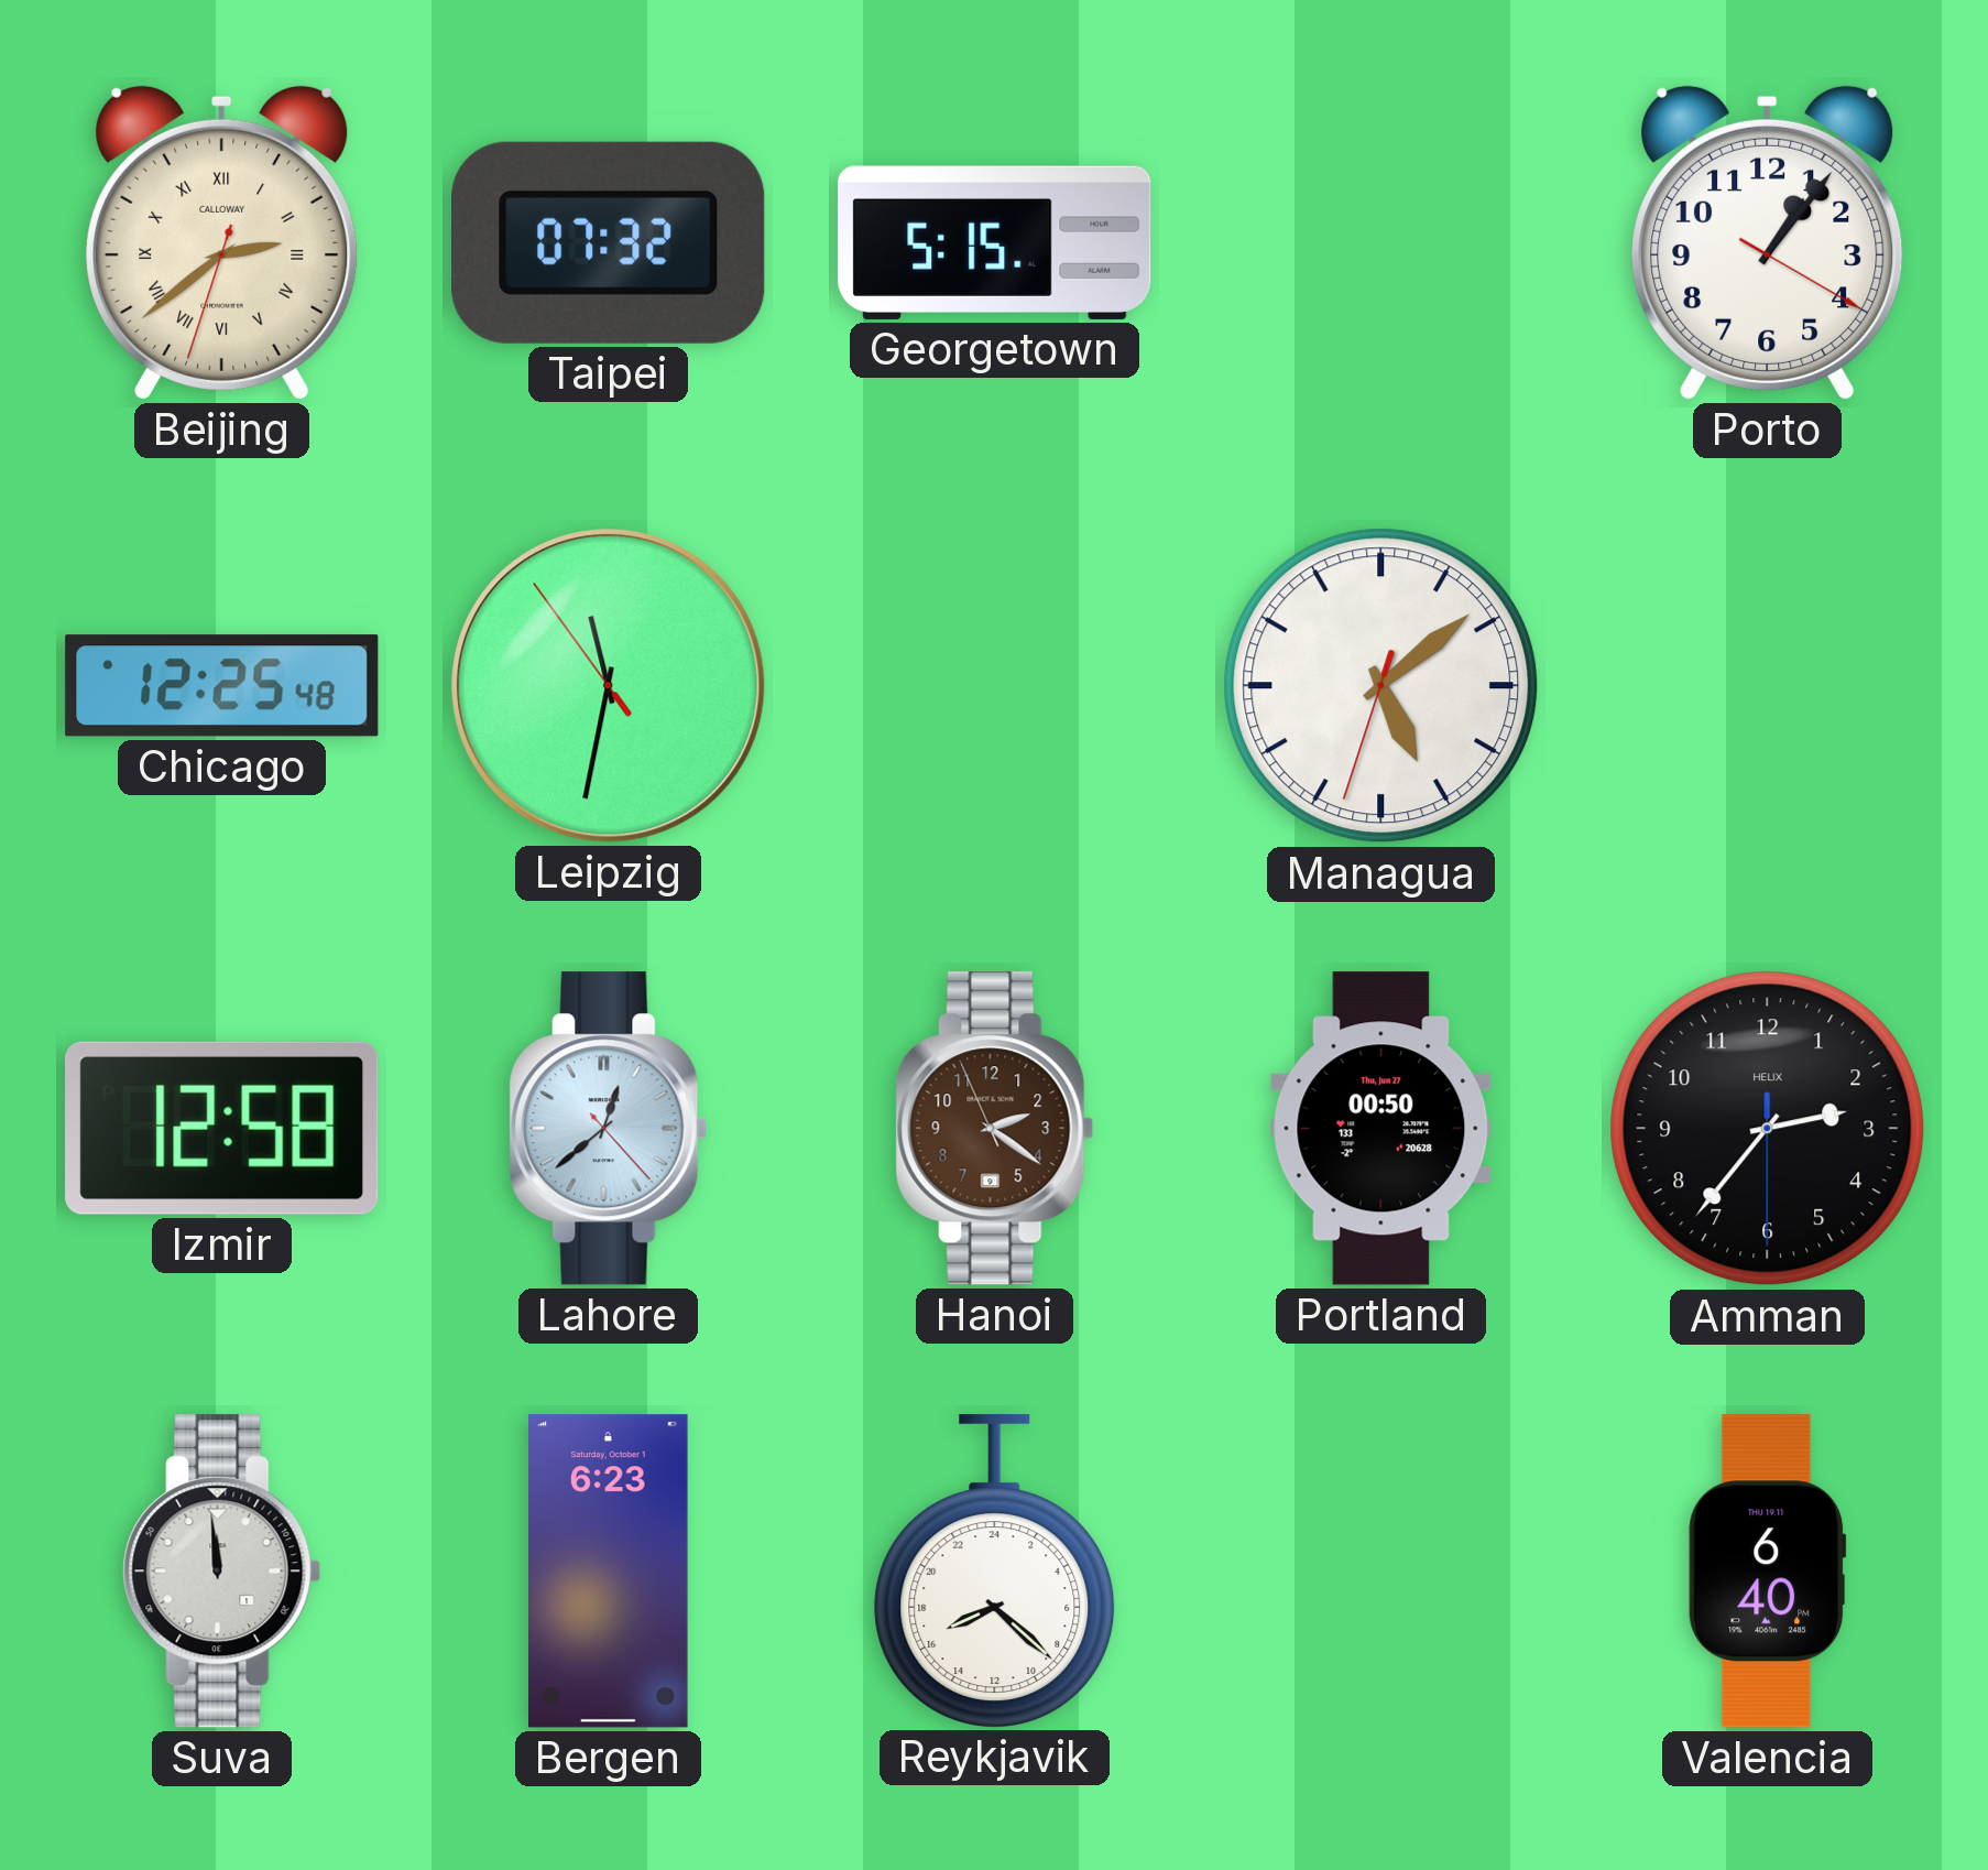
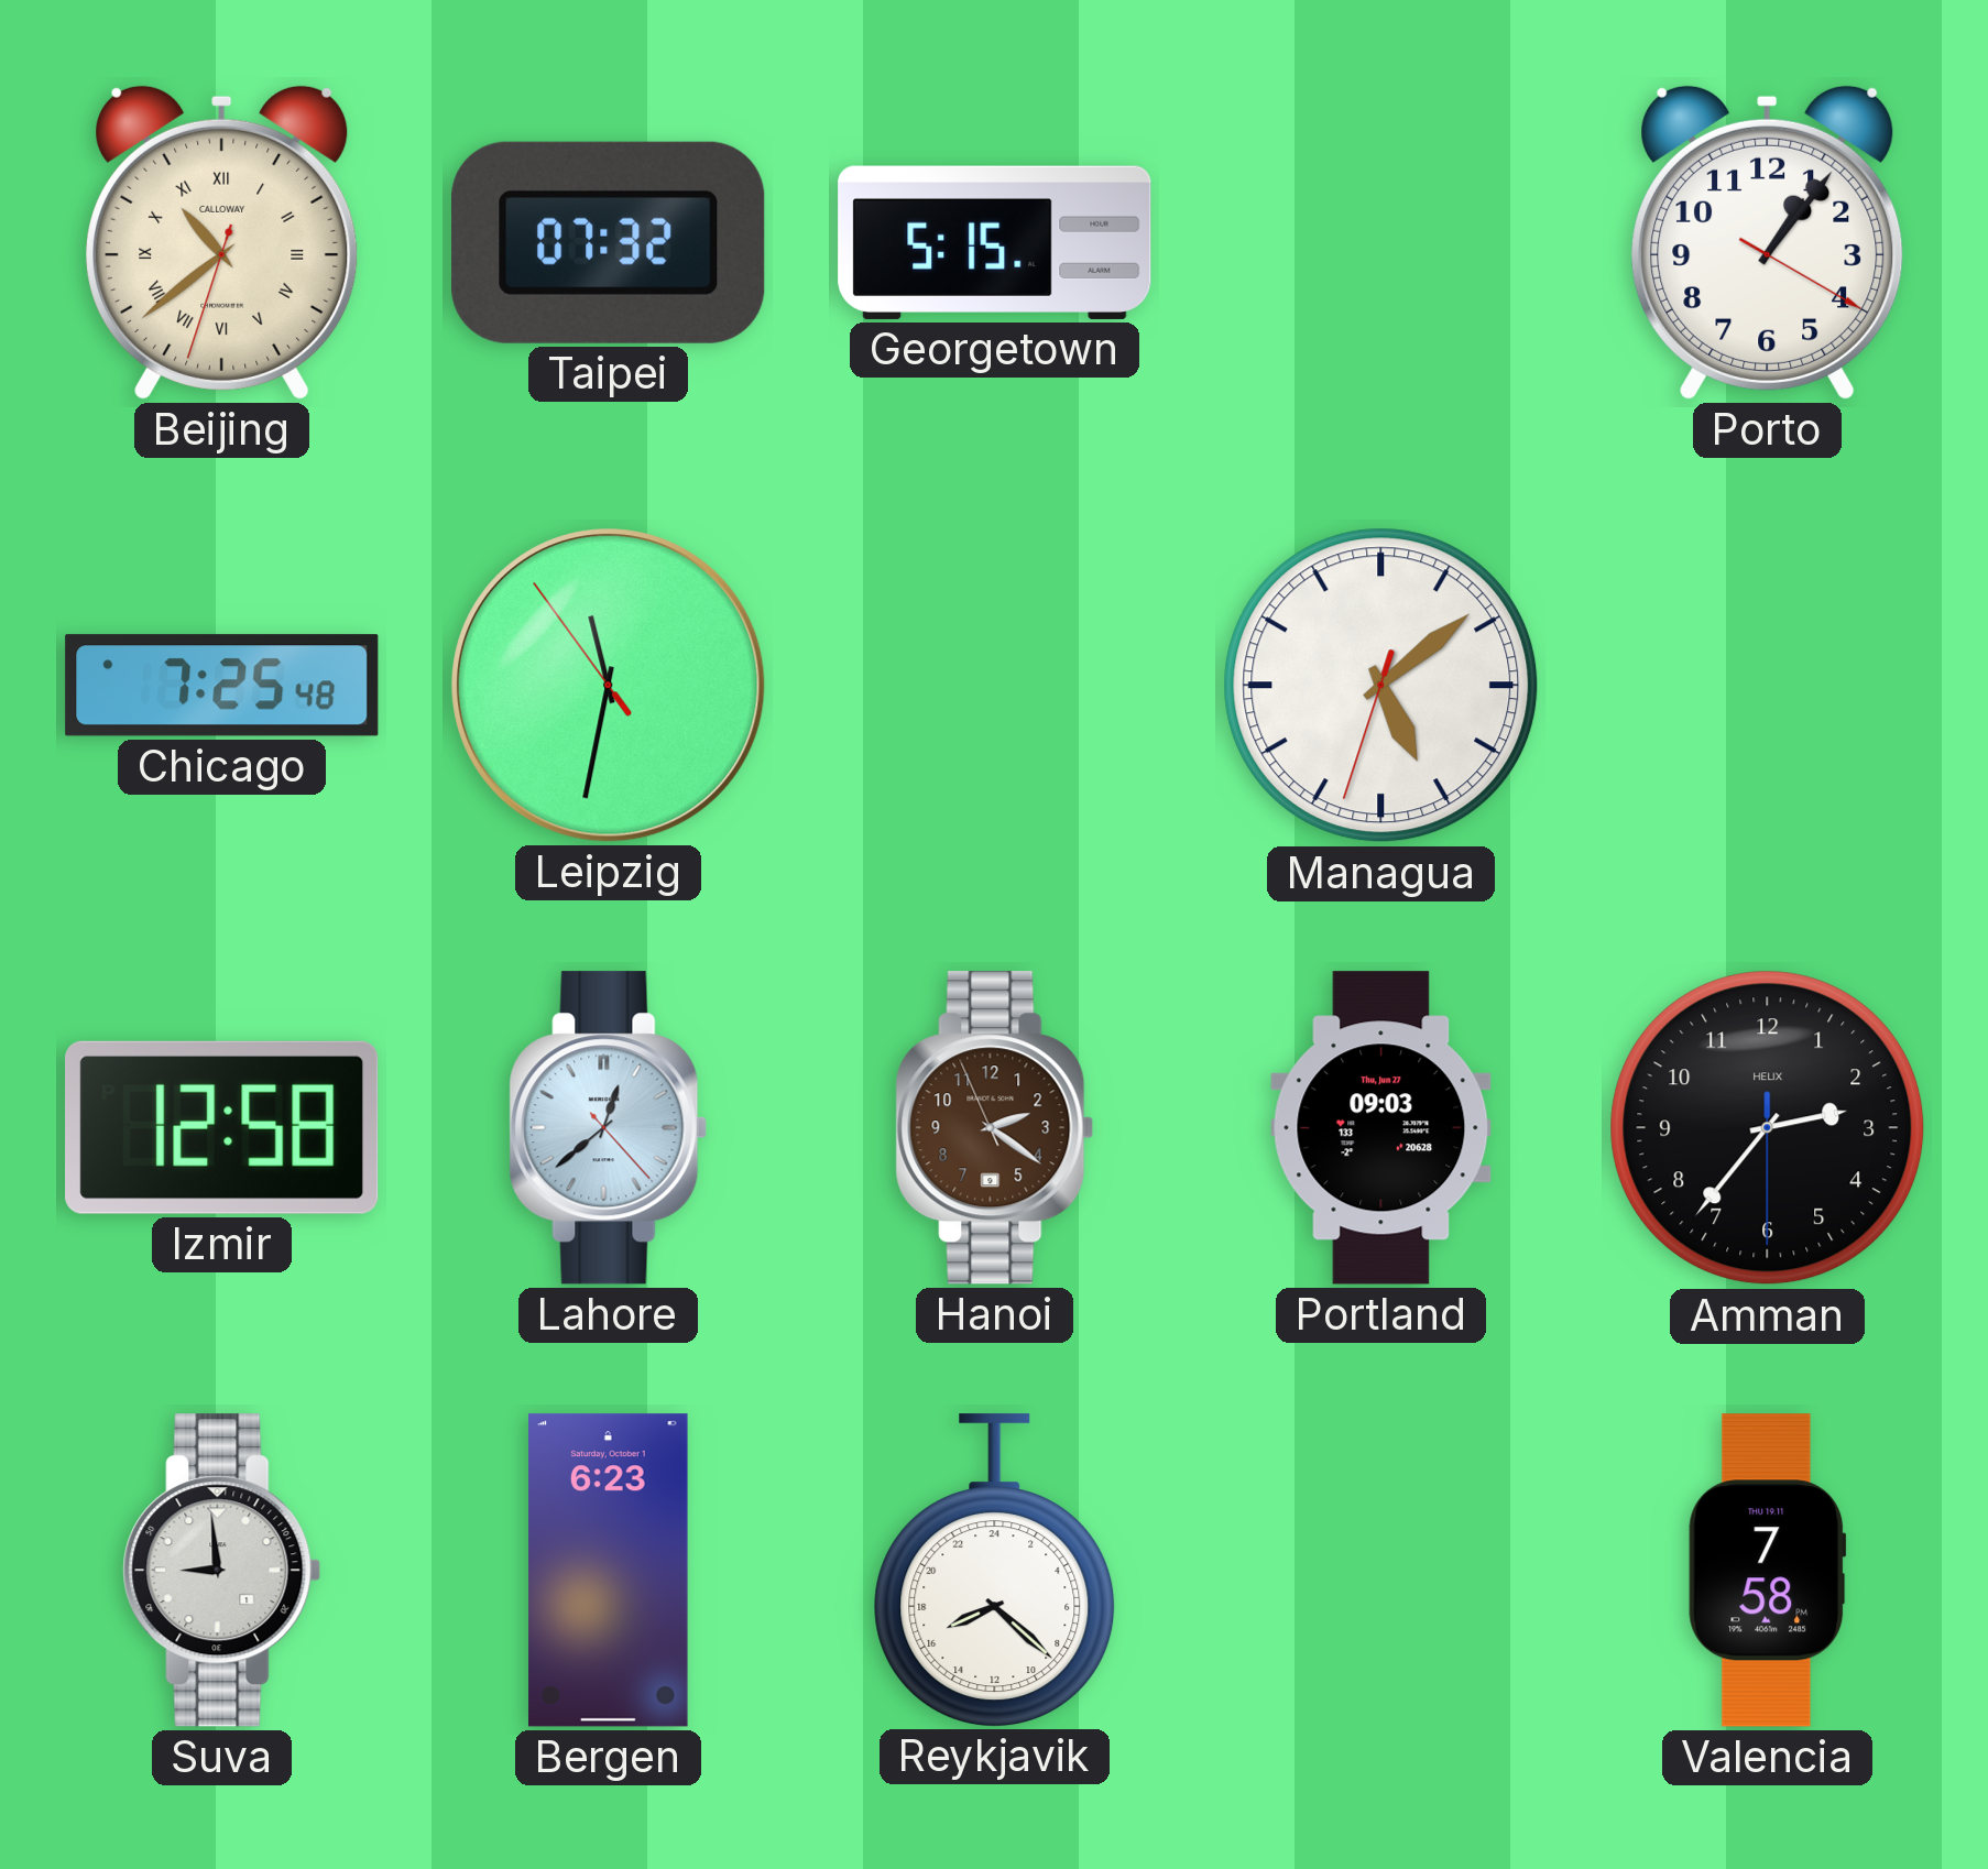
Beijing: 2:38 -> 10:38 (222, 242)
Chicago: 12:25 -> 7:25 (222, 686)
Portland: 00:50 -> 09:03 (1381, 1128)
Suva: 11:59 -> 8:59 (222, 1571)
Valencia: 6:40 -> 7:58 (1768, 1571)
